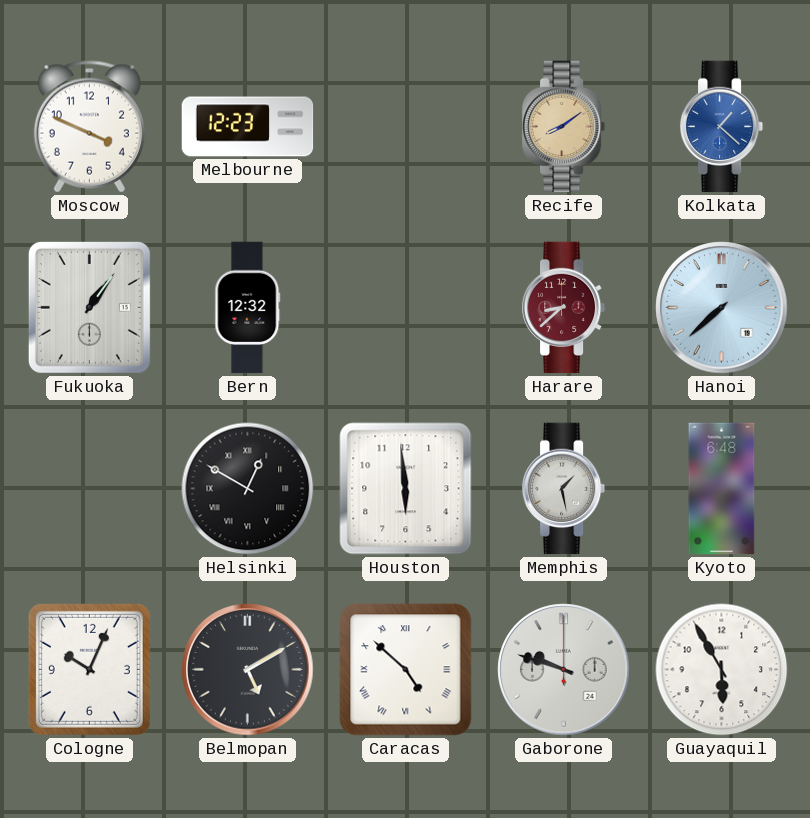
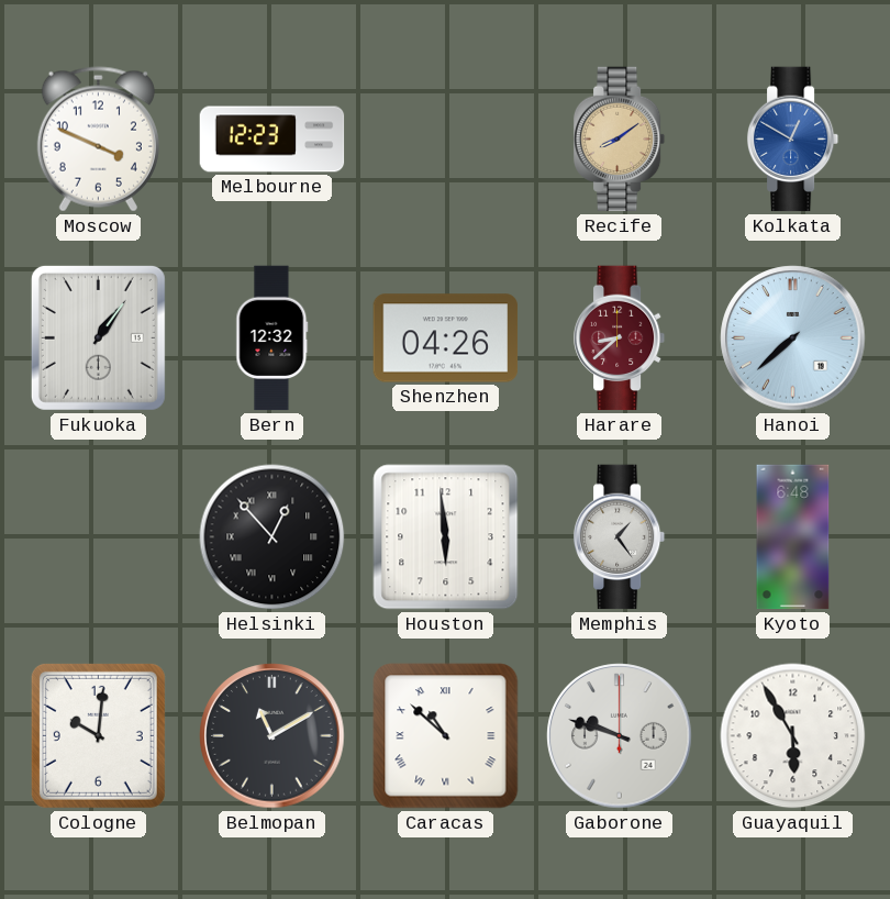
Kolkata: 1:22 -> 12:50 (793, 140)
Shenzhen: none -> 04:26 (446, 338)
Helsinki: 12:50 -> 12:53 (272, 537)
Memphis: 1:28 -> 1:24 (620, 537)
Cologne: 10:04 -> 10:01 (98, 735)
Belmopan: 5:10 -> 11:10 (272, 736)
Caracas: 4:52 -> 10:52 (446, 736)
